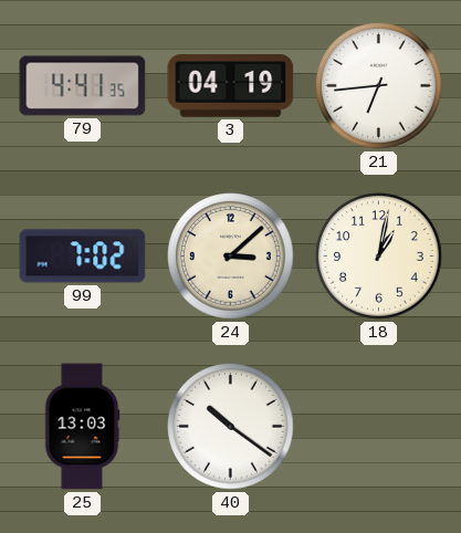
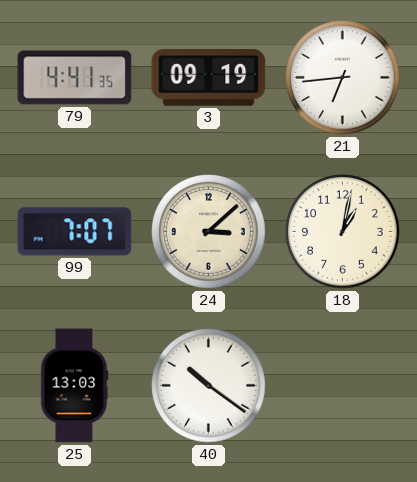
3: 04:19 -> 09:19 (209, 78)
99: 7:02 -> 7:07 (75, 232)
